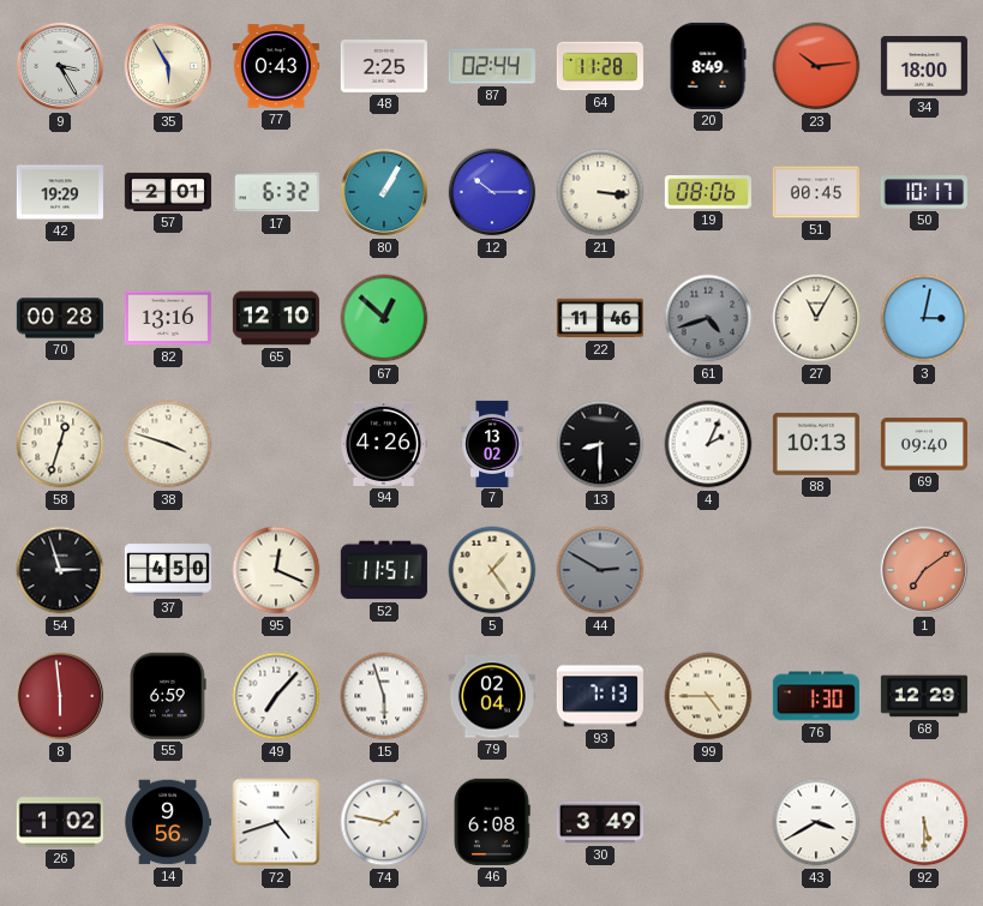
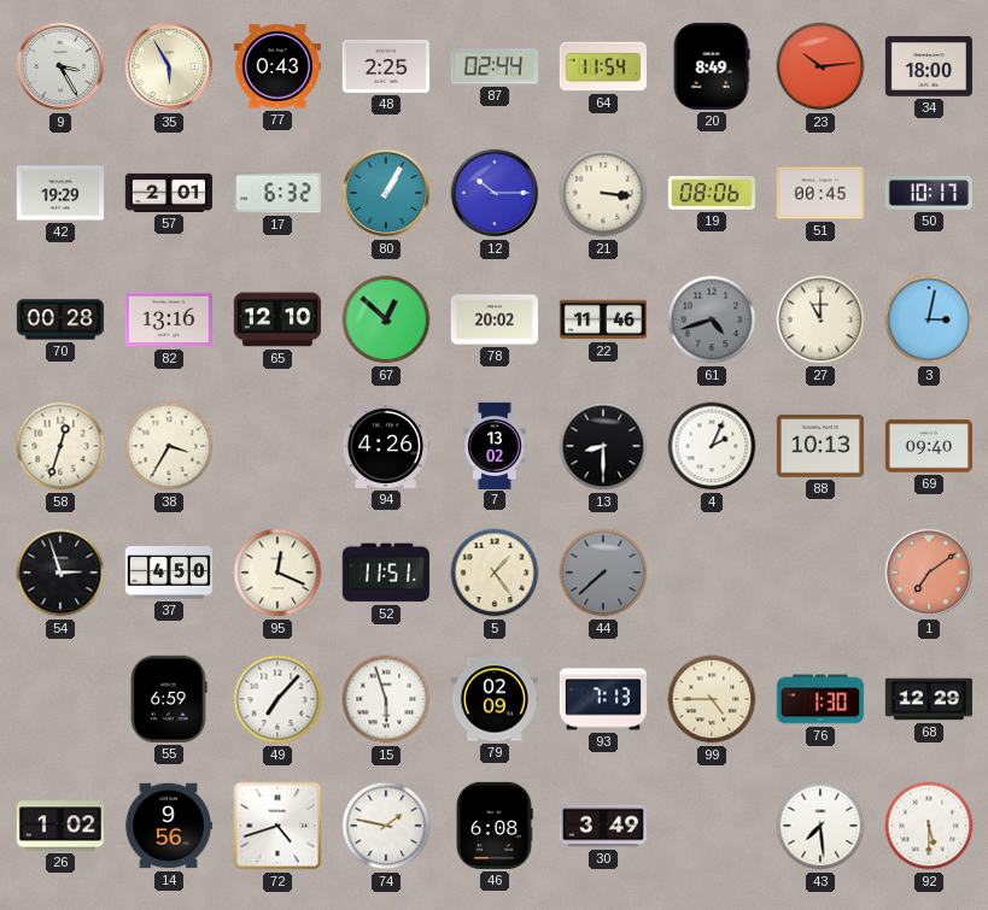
64: 11:28 -> 11:54 (603, 66)
78: none -> 20:02 (495, 319)
27: 11:05 -> 11:00 (820, 319)
38: 3:48 -> 3:35 (169, 446)
44: 2:50 -> 7:38 (603, 573)
8: 5:59 -> none (60, 696)
79: 02:04 -> 02:09 (495, 699)
43: 3:40 -> 7:29 (820, 826)
